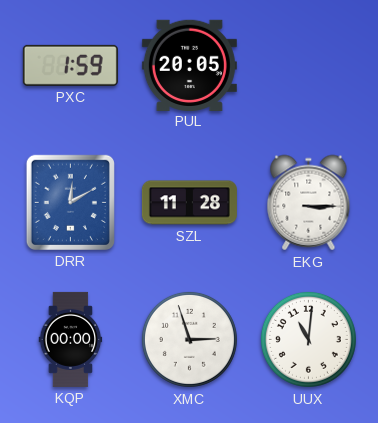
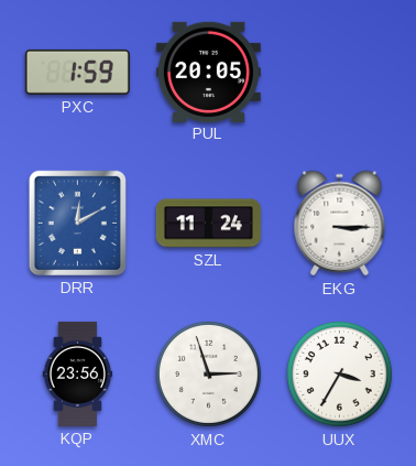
SZL: 11:28 -> 11:24 (208, 224)
KQP: 00:00 -> 23:56 (78, 373)
UUX: 11:01 -> 3:35 (339, 373)
